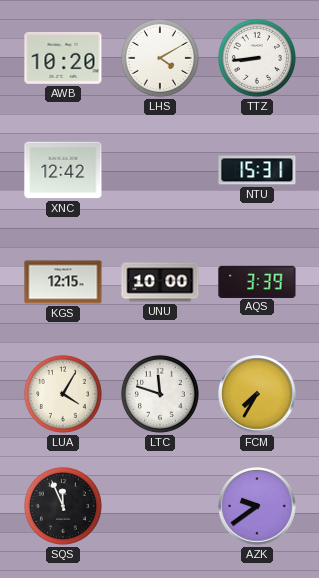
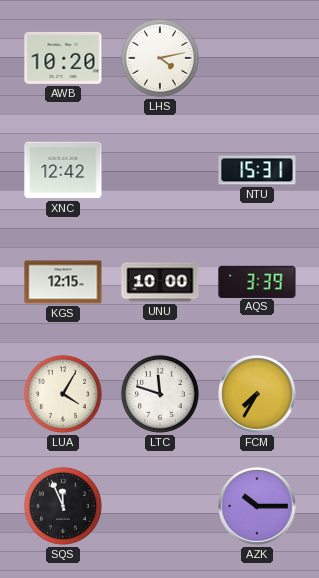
LHS: 4:10 -> 4:13 (160, 58)
TTZ: 8:44 -> none (257, 58)
AZK: 9:39 -> 10:15 (257, 506)
